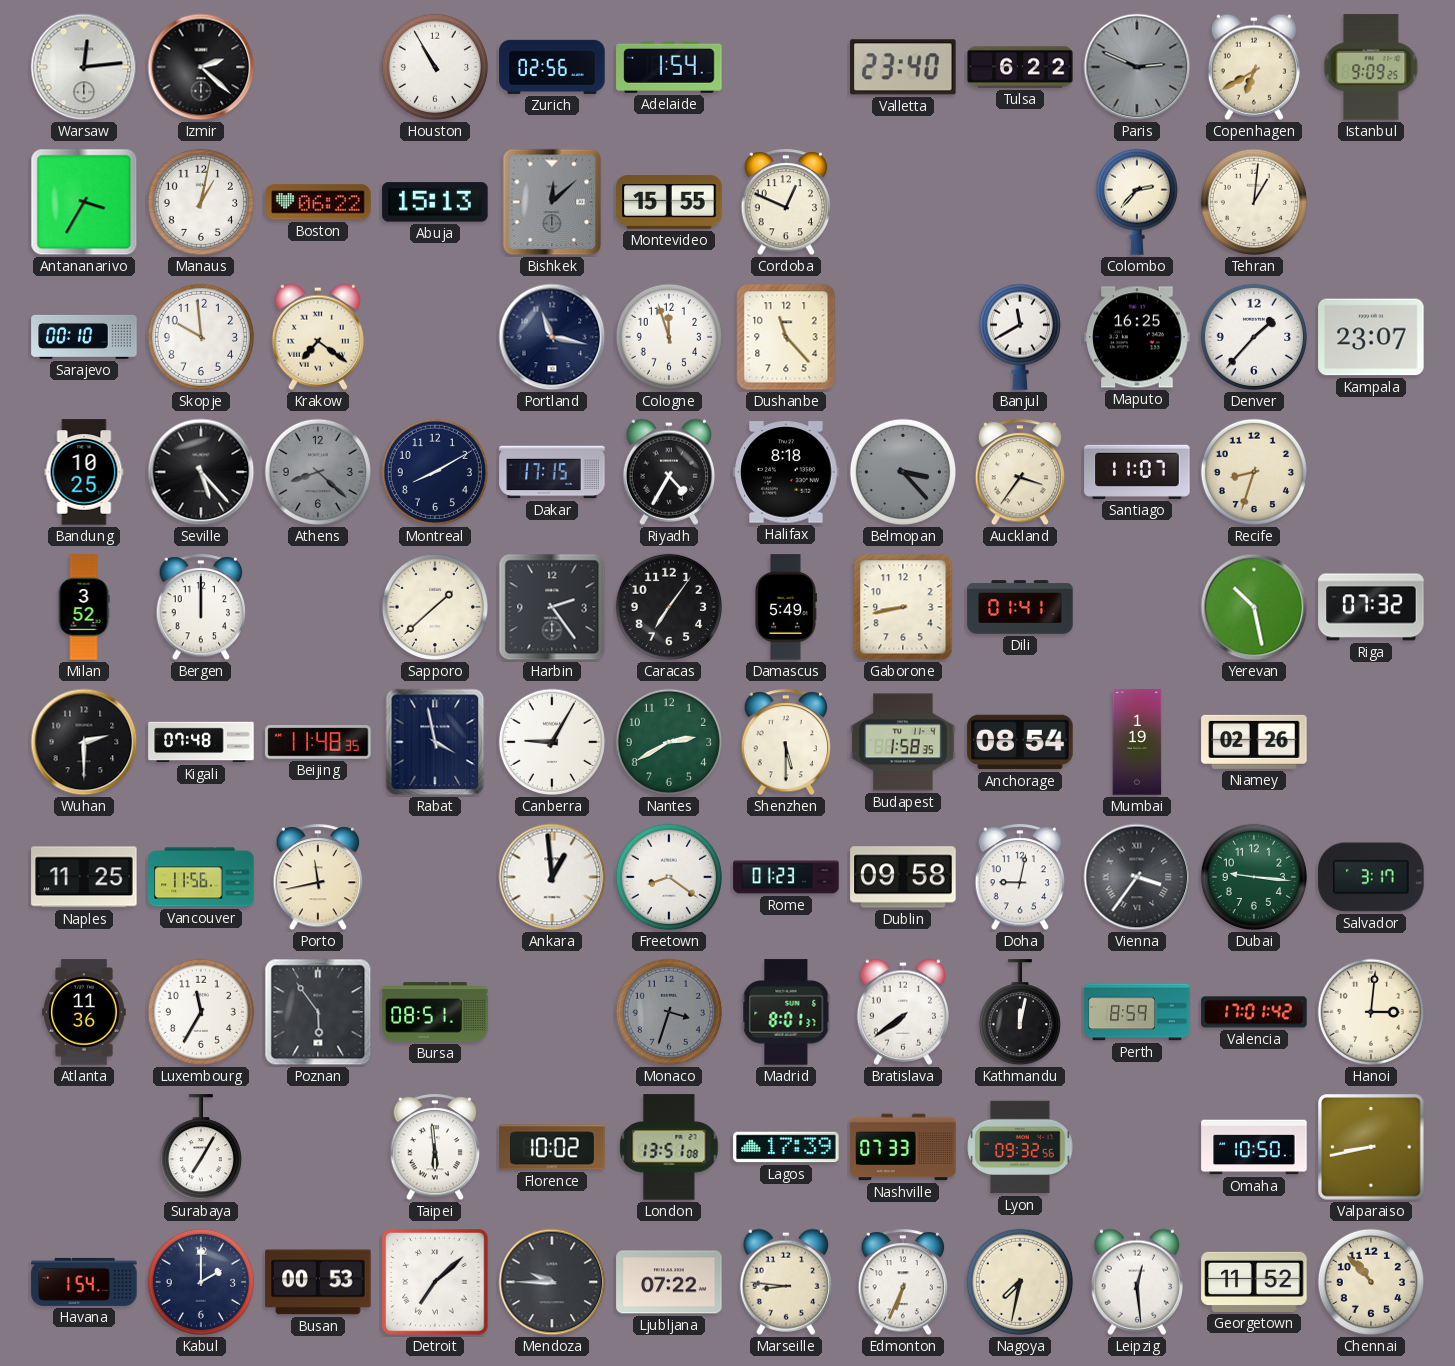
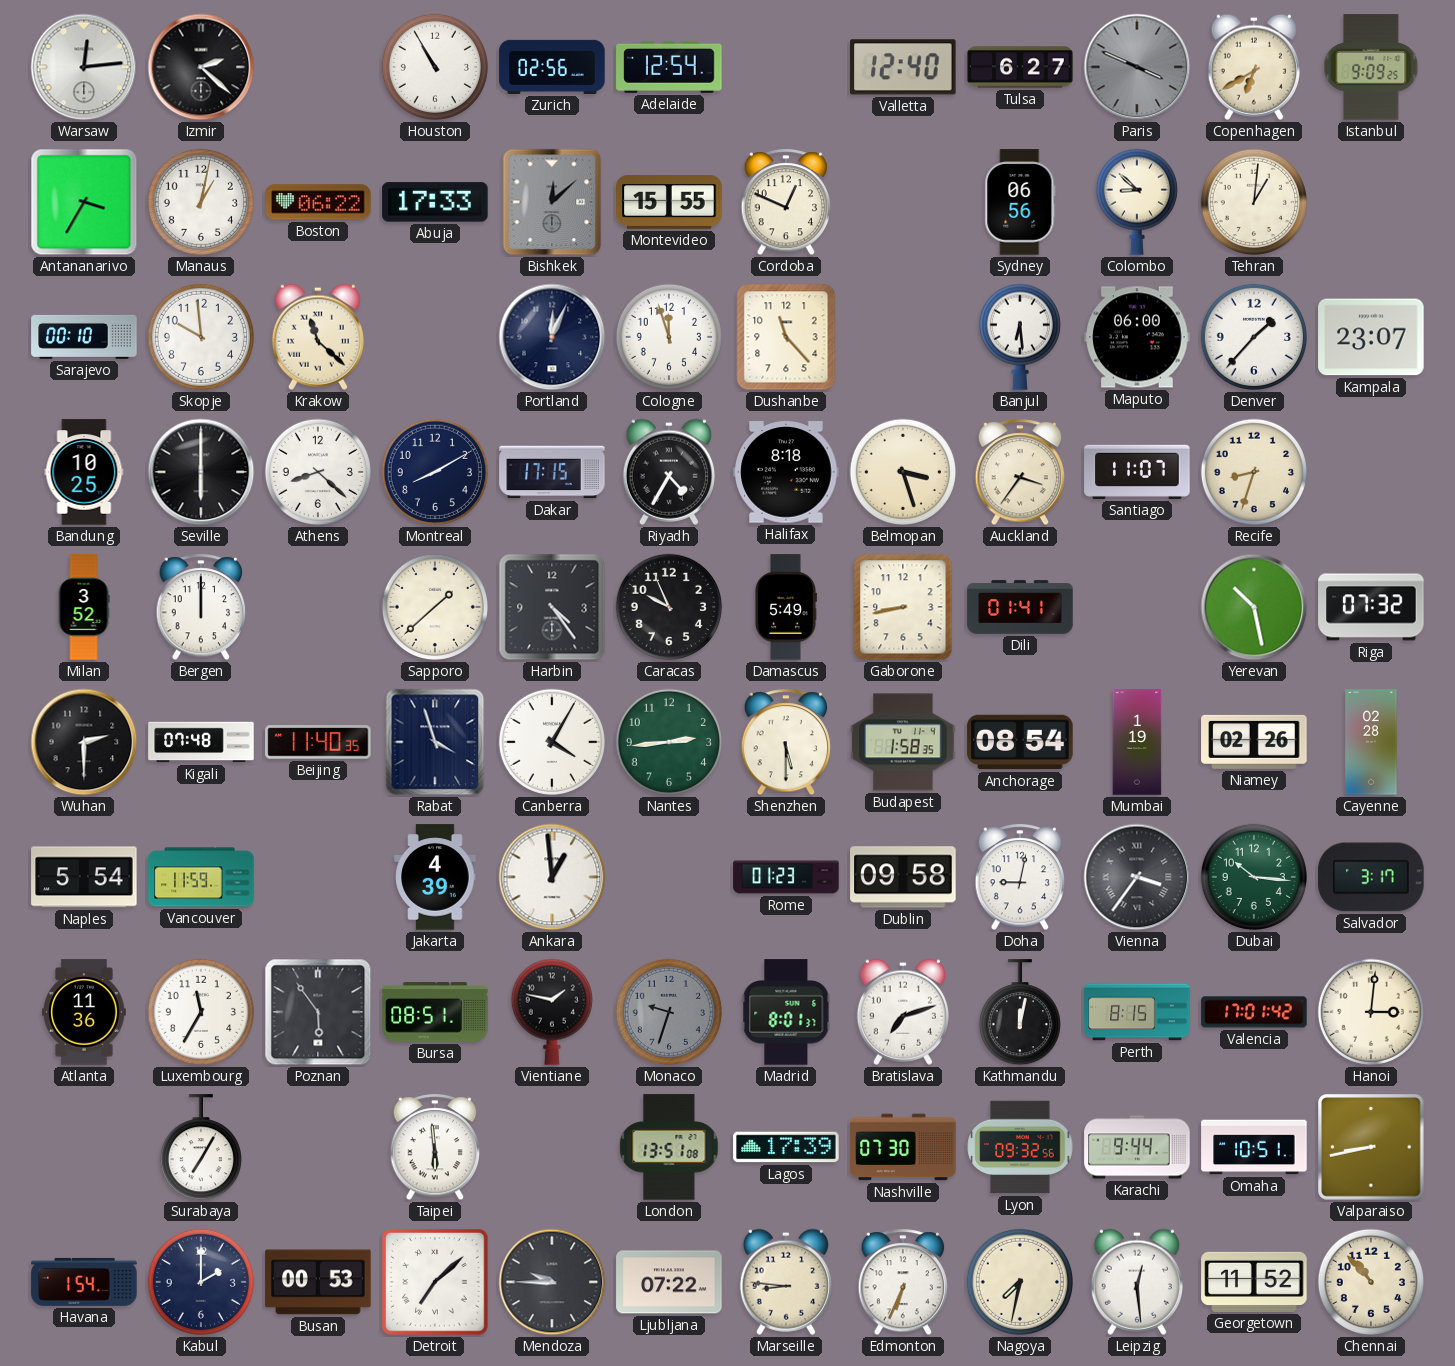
Adelaide: 1:54 -> 12:54 (669, 67)
Valletta: 23:40 -> 12:40 (903, 67)
Tulsa: 6:22 -> 6:27 (1020, 67)
Paris: 2:49 -> 3:49 (1137, 67)
Abuja: 15:13 -> 17:33 (435, 202)
Sydney: none -> 06:56 (1020, 202)
Colombo: 2:37 -> 8:52 (1137, 202)
Krakow: 7:21 -> 11:22 (318, 337)
Portland: 11:17 -> 12:04 (552, 337)
Banjul: 11:40 -> 6:29 (1020, 337)
Maputo: 16:25 -> 06:00 (1137, 337)
Seville: 5:23 -> 6:00 (201, 472)
Athens dial: grey -> white (318, 472)
Belmopan: 3:23 -> 3:27 (903, 472)
Belmopan dial: grey -> cream (903, 472)
Harbin: 2:24 -> 4:24 (552, 607)
Caracas: 7:06 -> 9:56 (669, 607)
Beijing: 11:48 -> 11:40 (318, 742)
Rabat: 3:58 -> 3:57 (435, 742)
Canberra: 9:05 -> 4:05 (552, 742)
Nantes: 2:40 -> 2:44 (669, 742)
Cayenne: none -> 02:28 (1371, 742)
Naples: 11:25 -> 5:54 (84, 877)
Vancouver: 11:56 -> 11:59 (201, 877)
Porto: 11:43 -> none (318, 878)
Jakarta: none -> 4:39 (435, 877)
Freetown: 8:21 -> none (669, 877)
Dubai: 9:16 -> 10:16 (1254, 877)
Vientiane: none -> 1:47 (552, 1012)
Monaco: 3:33 -> 9:33 (669, 1012)
Bratislava: 7:39 -> 7:12 (903, 1012)
Perth: 8:59 -> 8:15 (1137, 1012)
Florence: 10:02 -> none (552, 1147)
Nashville: 07:33 -> 07:30 (903, 1147)
Karachi: none -> 9:44 (1137, 1147)
Omaha: 10:50 -> 10:51 (1254, 1147)
